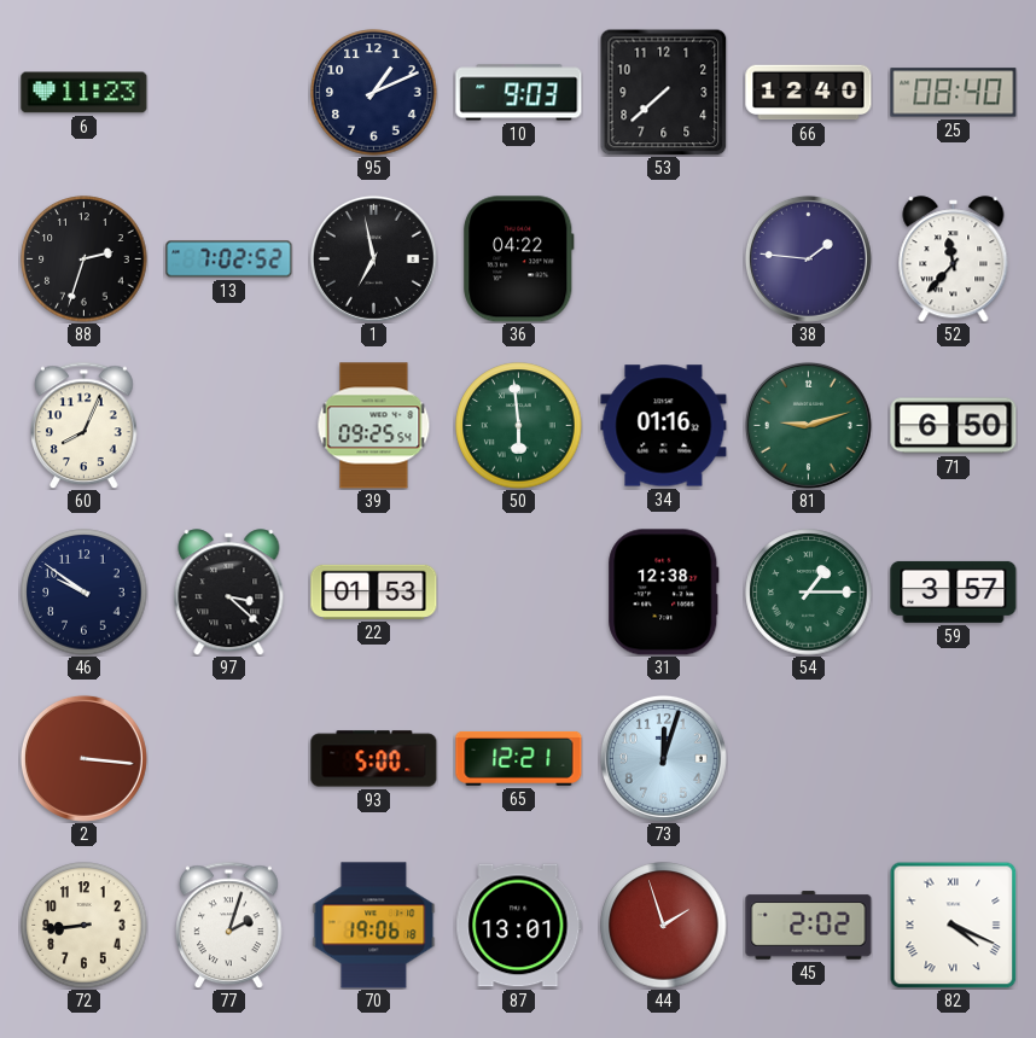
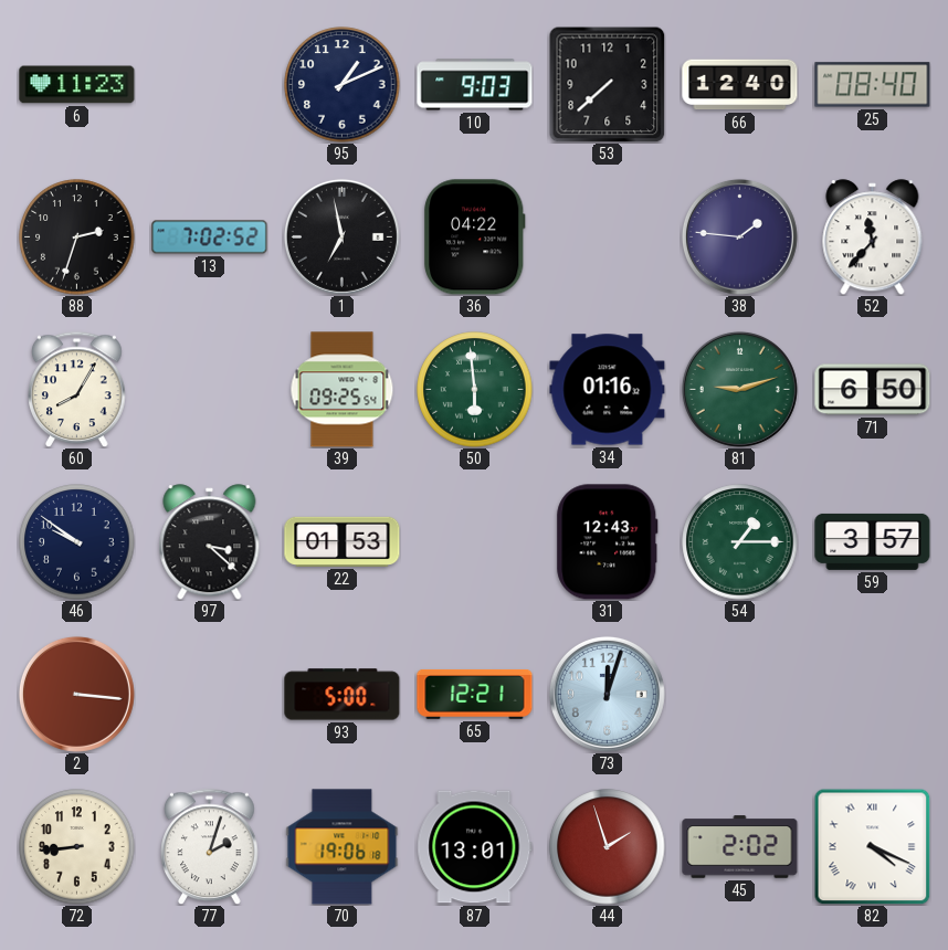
60: 8:04 -> 8:05 (77, 389)
31: 12:38 -> 12:43 (608, 542)
